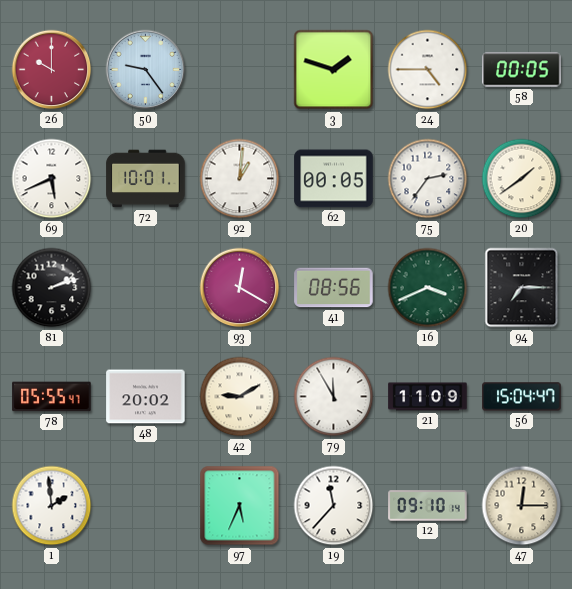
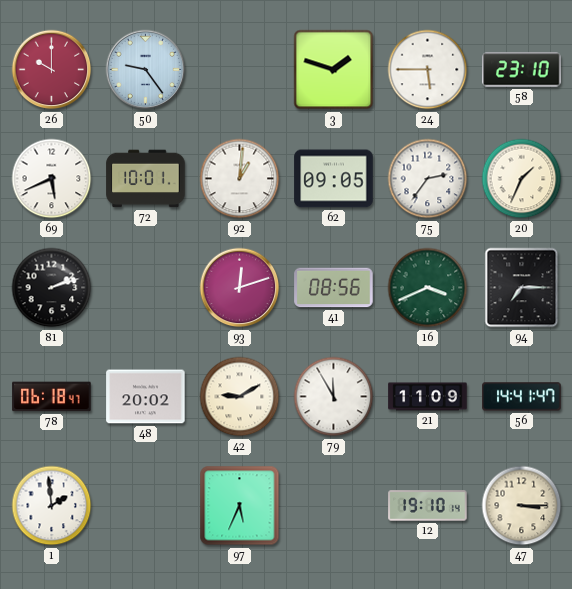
24: 4:45 -> 5:45 (428, 70)
58: 00:05 -> 23:10 (522, 70)
62: 00:05 -> 09:05 (334, 179)
20: 1:39 -> 1:34 (522, 179)
93: 12:20 -> 12:12 (240, 288)
78: 05:55 -> 06:18 (52, 397)
56: 15:04 -> 14:41 (522, 397)
19: 11:37 -> none (334, 506)
12: 09:10 -> 19:10 (428, 506)
47: 12:15 -> 3:15 (522, 506)
